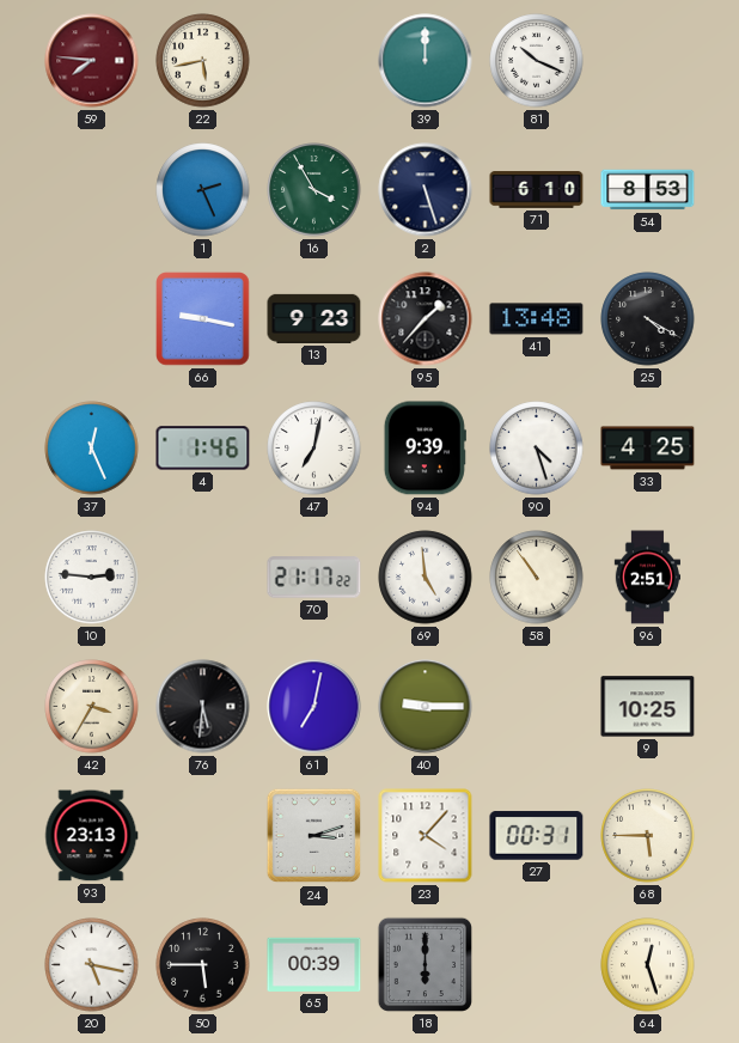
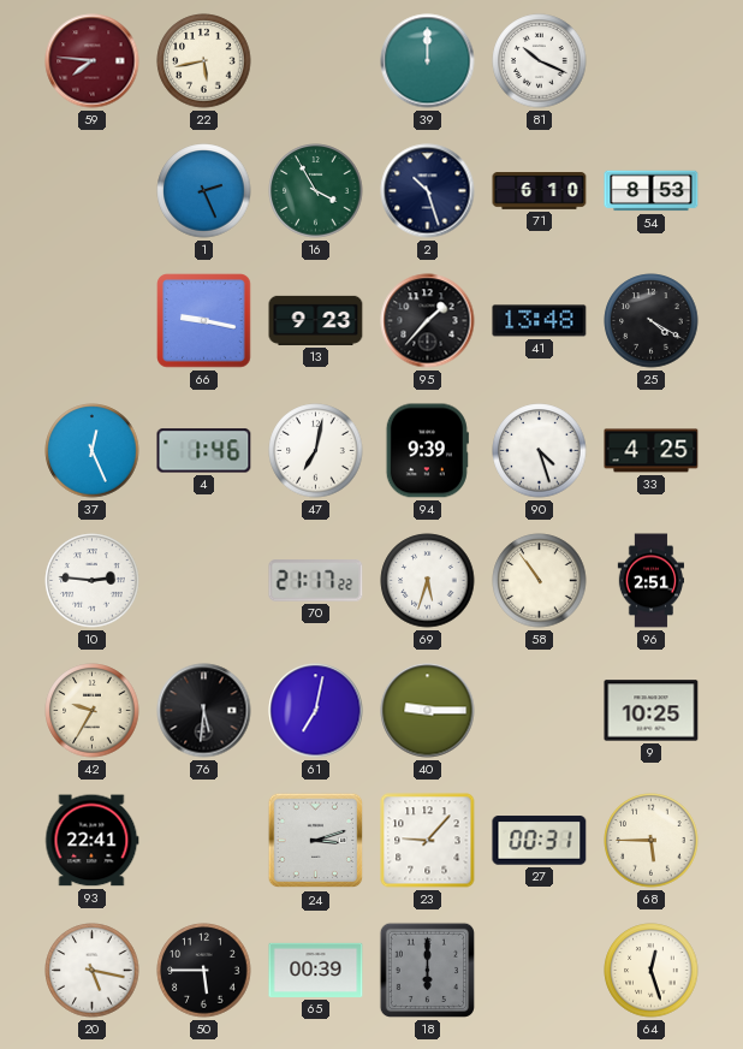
2: 5:27 -> 10:27 (428, 191)
69: 4:59 -> 5:33 (428, 581)
42: 3:35 -> 9:35 (93, 711)
93: 23:13 -> 22:41 (93, 841)
23: 4:07 -> 9:07 (428, 841)
